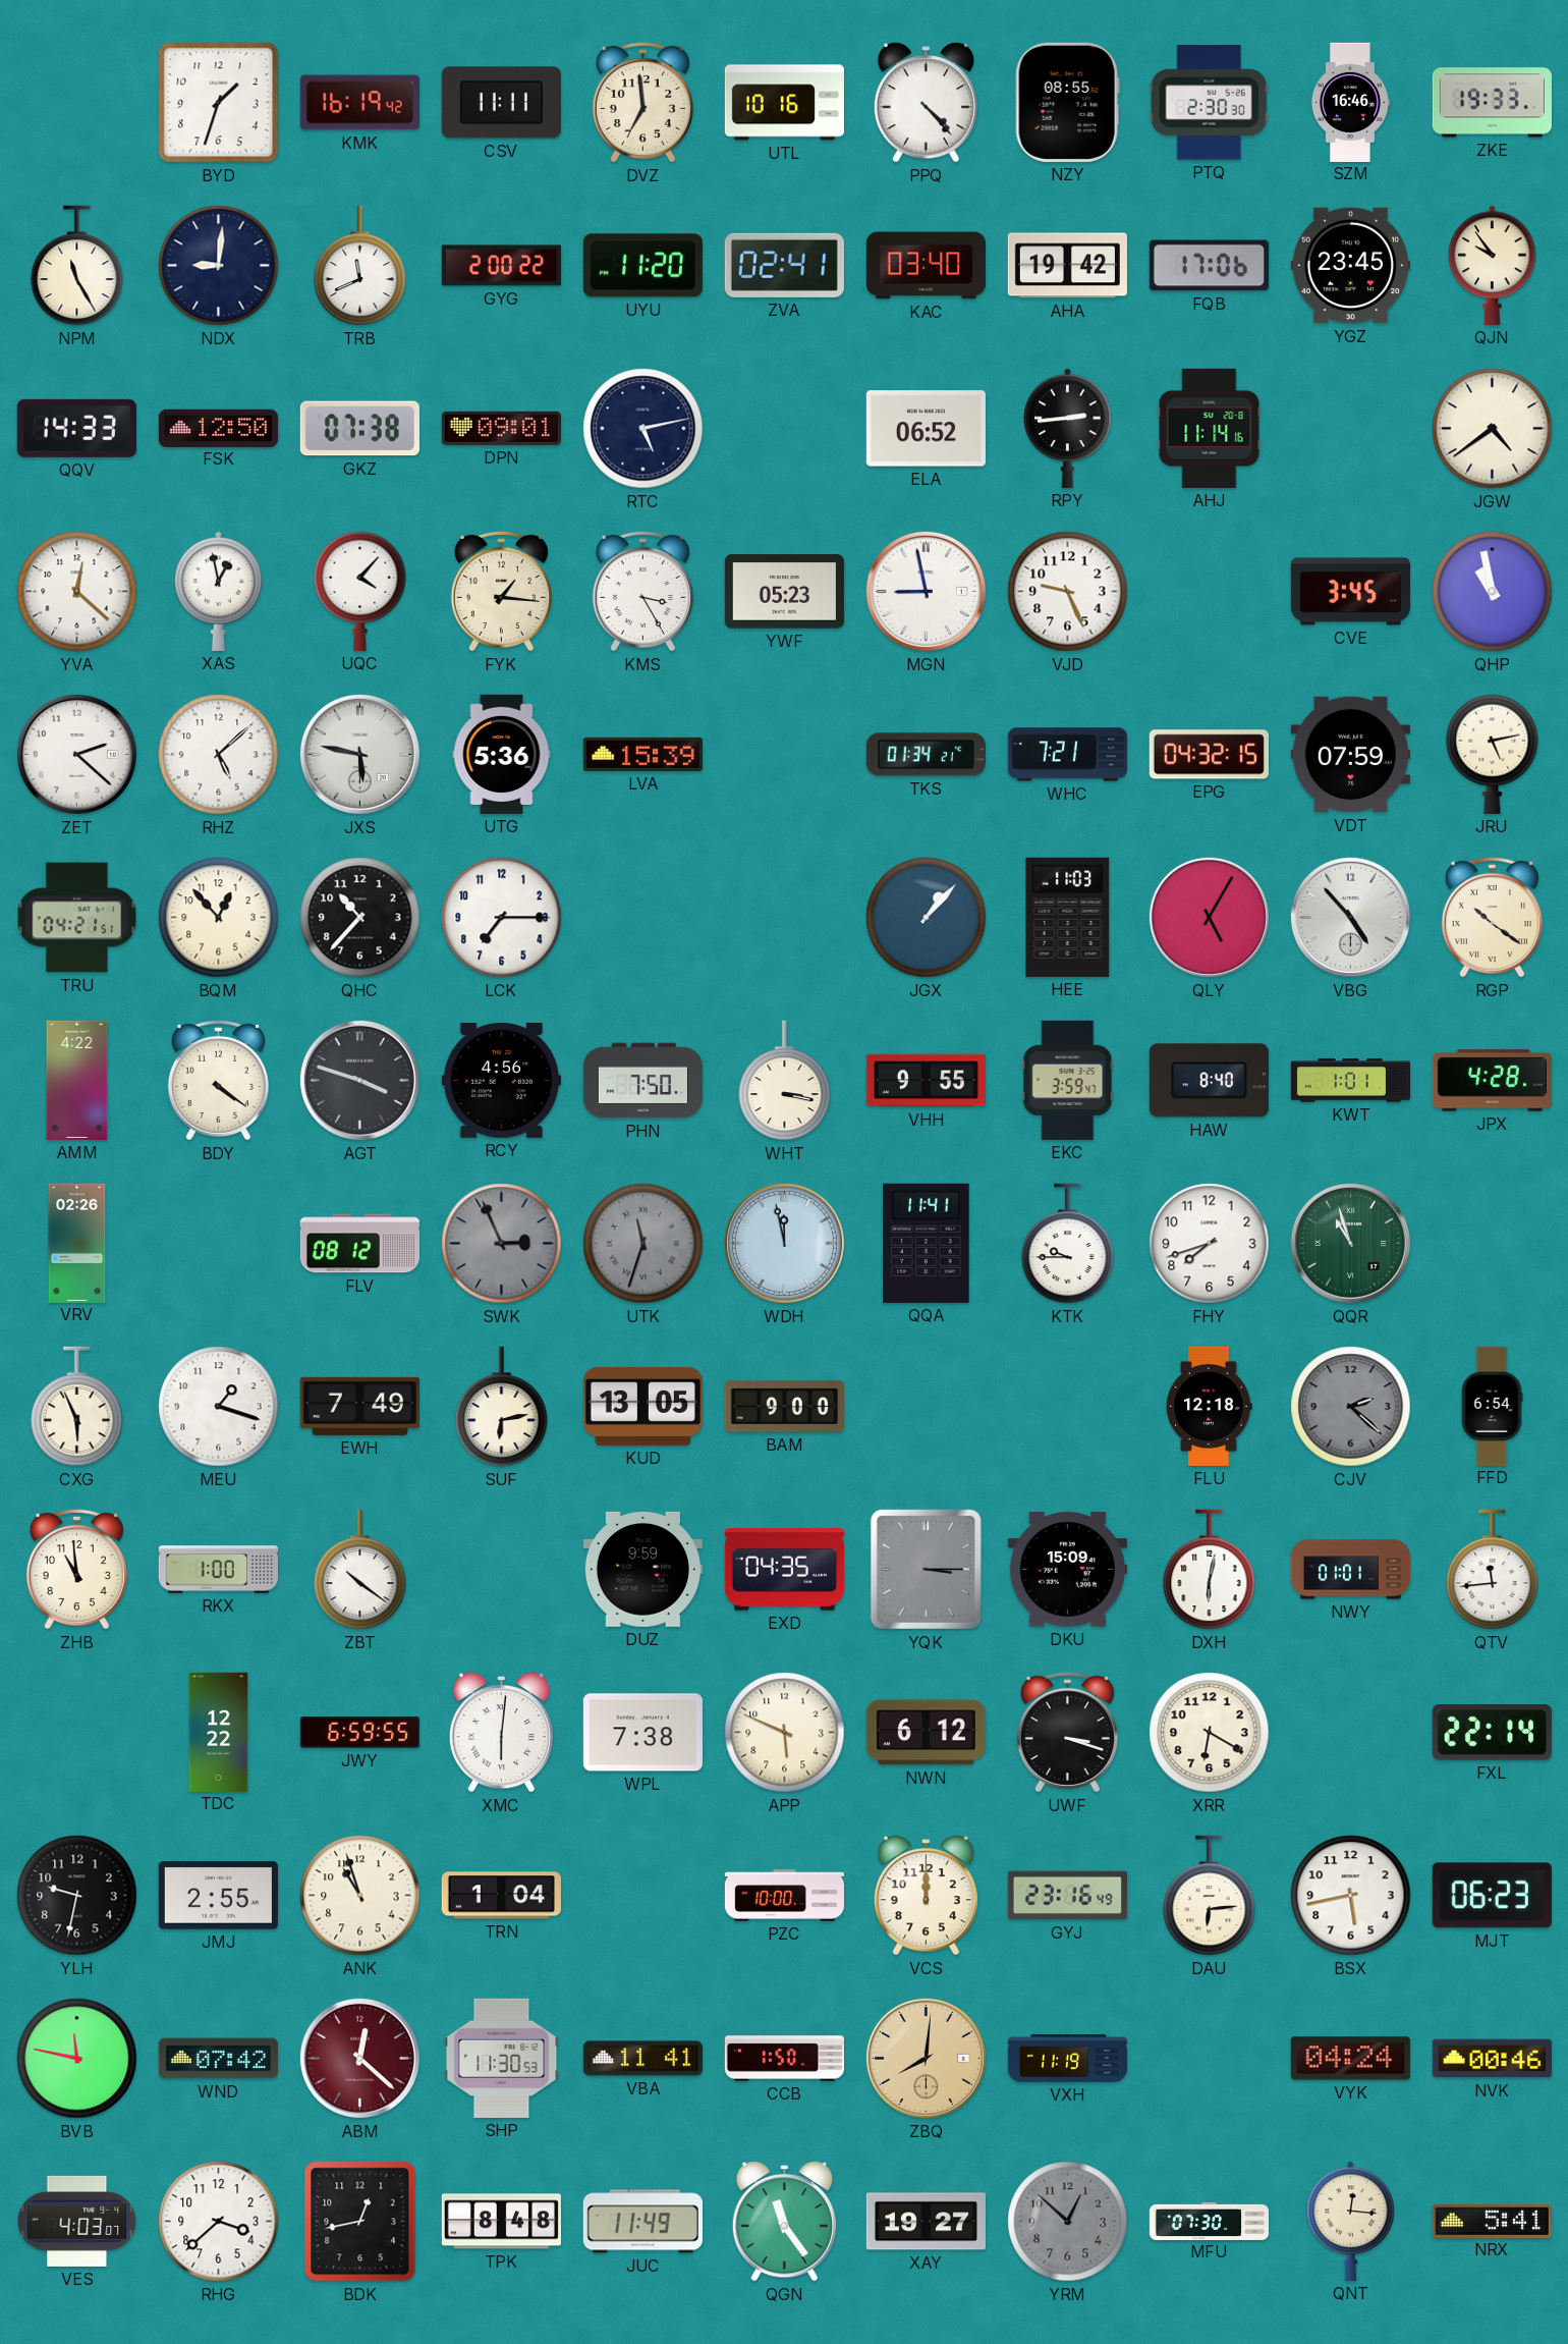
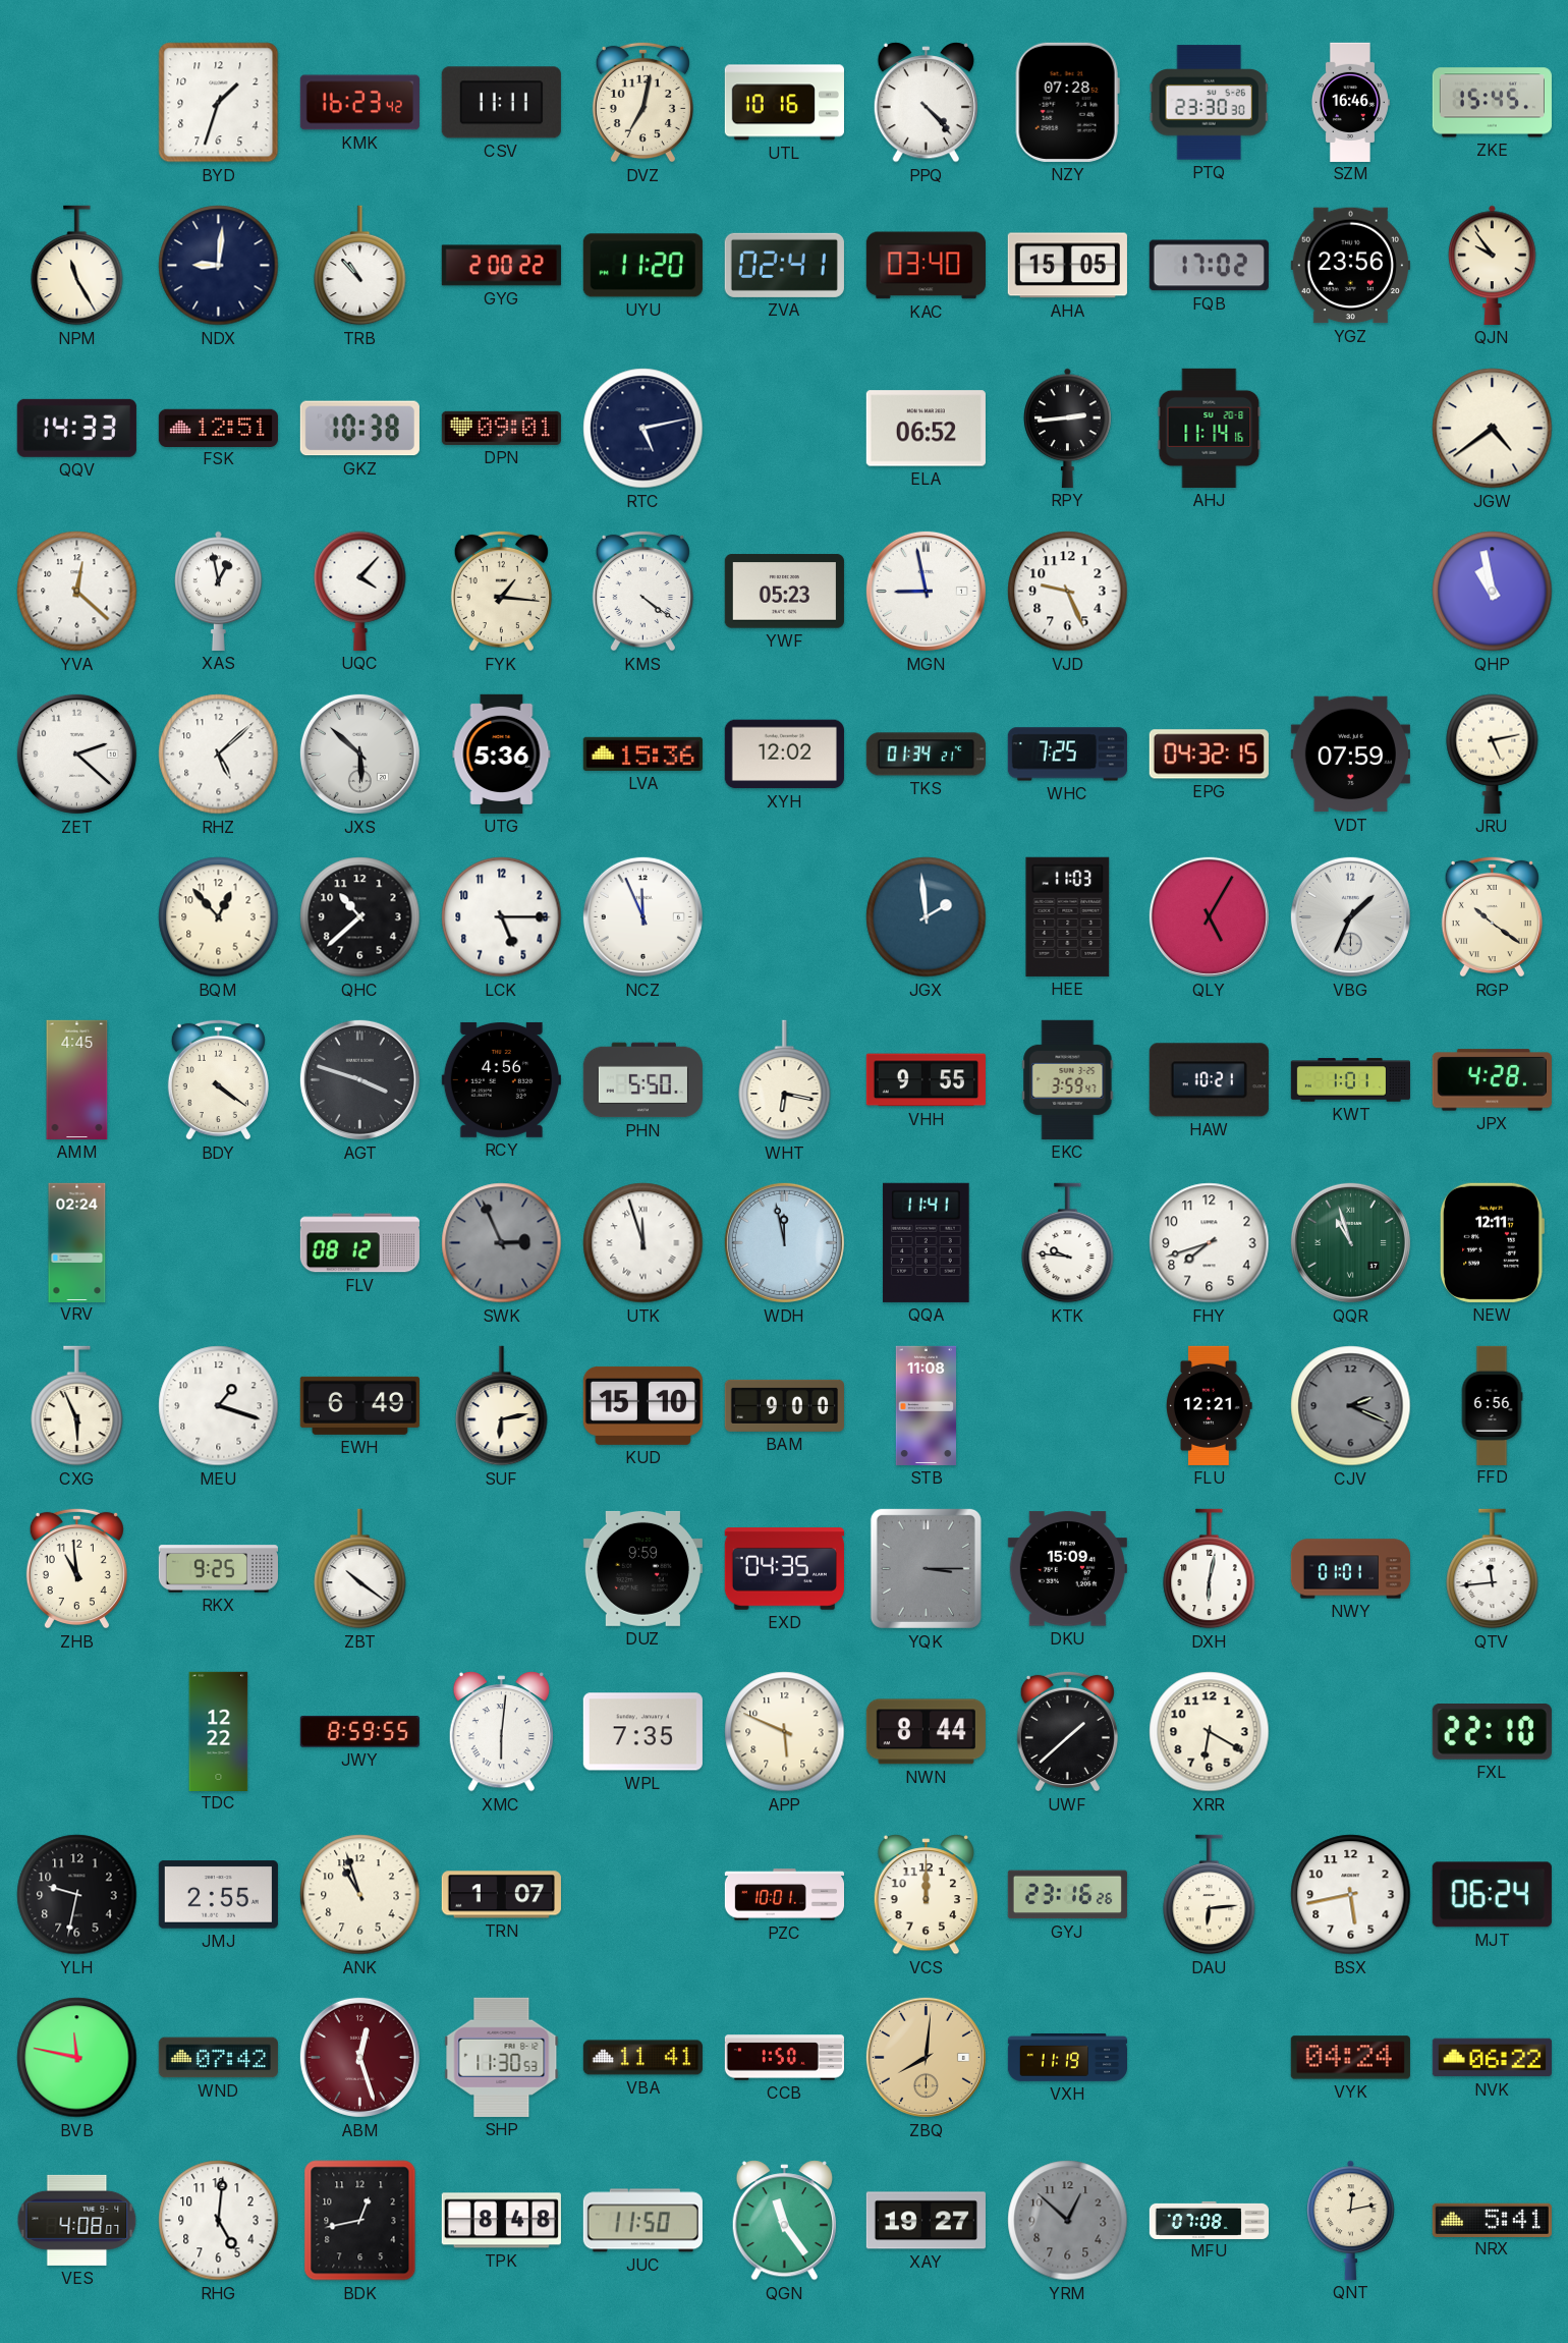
KMK: 16:19 -> 16:23 (359, 103)
DVZ: 6:59 -> 7:02 (642, 102)
NZY: 08:55 -> 07:28 (1067, 102)
PTQ: 2:30 -> 23:30 (1209, 103)
ZKE: 19:33 -> 15:45 (1492, 103)
TRB: 11:41 -> 10:53 (360, 266)
AHA: 19:42 -> 15:05 (1067, 266)
FQB: 17:06 -> 17:02 (1209, 266)
YGZ: 23:45 -> 23:56 (1350, 266)
FSK: 12:50 -> 12:51 (218, 428)
GKZ: 07:38 -> 10:38 (359, 429)
KMS: 3:25 -> 4:21 (642, 591)
CVE: 3:45 -> none (1350, 592)
JXS: 5:47 -> 5:52 (359, 754)
LVA: 15:39 -> 15:36 (642, 754)
XYH: none -> 12:02 (784, 755)
WHC: 7:21 -> 7:25 (1067, 755)
TRU: 04:21 -> none (77, 918)
QHC: 10:37 -> 10:38 (360, 917)
LCK: 7:15 -> 5:15 (502, 917)
NCZ: none -> 11:56 (642, 916)
JGX: 1:07 -> 1:59 (927, 917)
VBG: 4:53 -> 1:34 (1350, 916)
AMM: 4:22 -> 4:45 (77, 1079)
PHN: 7:50 -> 5:50 (642, 1080)
WHT: 3:17 -> 6:17 (785, 1080)
HAW: 8:40 -> 10:21 (1209, 1080)
VRV: 02:26 -> 02:24 (77, 1242)
UTK: 11:33 -> 11:57 (643, 1243)
UTK dial: grey -> white (643, 1243)
KTK: 9:45 -> 9:46 (1068, 1243)
NEW: none -> 12:11 (1493, 1242)
EWH: 7:49 -> 6:49 (359, 1405)
KUD: 13:05 -> 15:10 (642, 1405)
STB: none -> 11:08 (926, 1405)
FLU: 12:18 -> 12:21 (1210, 1405)
CJV: 2:22 -> 2:19 (1351, 1406)
FFD: 6:54 -> 6:56 (1492, 1405)
RKX: 1:00 -> 9:25 (218, 1569)
JWY: 6:59 -> 8:59 (359, 1732)
WPL: 7:38 -> 7:35 (642, 1732)
NWN: 6:12 -> 8:44 (926, 1732)
UWF: 3:18 -> 1:38 (1067, 1731)
FXL: 22:14 -> 22:10 (1492, 1732)
TRN: 1:04 -> 1:07 (501, 1895)
PZC: 10:00 -> 10:01 (784, 1895)
GYJ: 23:16:49 -> 23:16:26 (1067, 1895)
MJT: 06:23 -> 06:24 (1492, 1895)
ABM: 12:22 -> 12:27 (359, 2057)
NVK: 00:46 -> 06:22 (1492, 2058)
VES: 4:03 -> 4:08 (77, 2220)
RHG: 3:38 -> 5:01 (219, 2221)
JUC: 11:49 -> 11:50 (642, 2221)
MFU: 07:30 -> 07:08 (1209, 2220)
QNT: 12:16 -> 12:13 (1351, 2220)
